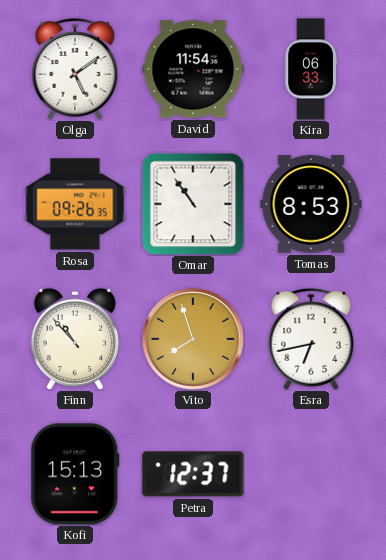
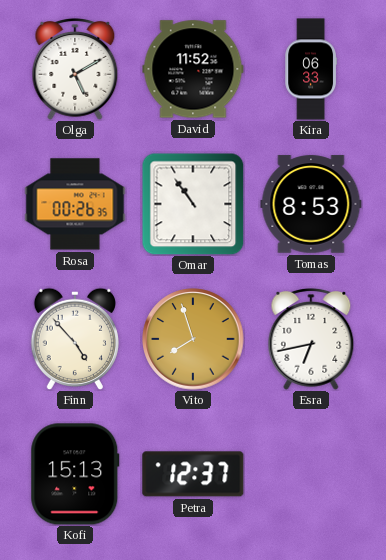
Olga: 5:09 -> 5:10 (75, 69)
David: 11:54 -> 11:52 (193, 69)
Rosa: 09:26 -> 00:26 (75, 204)
Finn: 10:53 -> 4:53 (75, 338)
